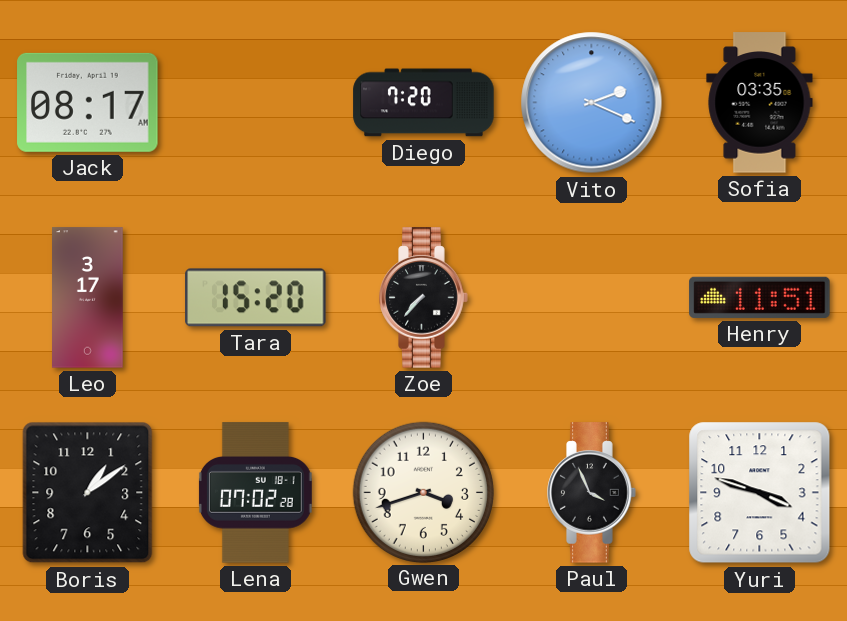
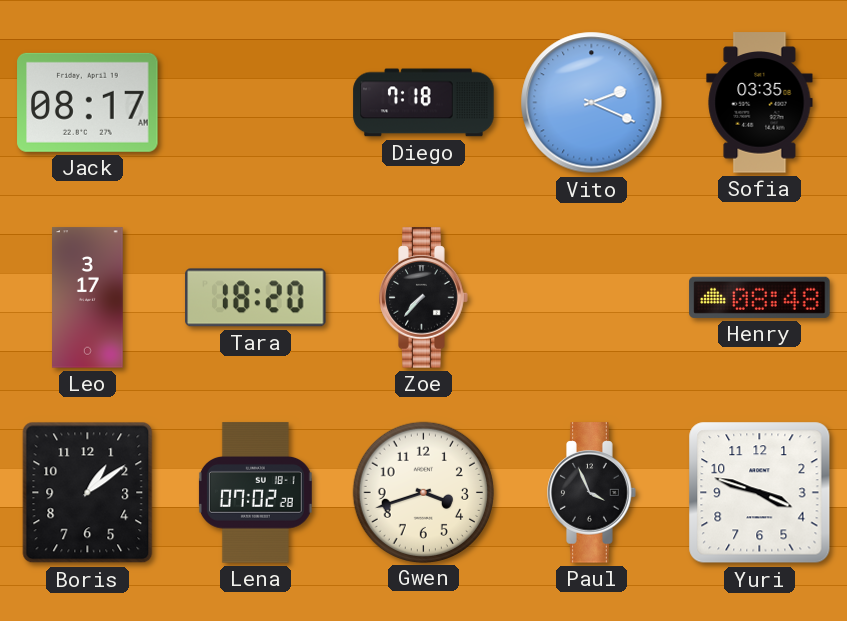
Diego: 7:20 -> 7:18 (424, 103)
Tara: 15:20 -> 18:20 (256, 298)
Henry: 11:51 -> 08:48 (760, 297)
